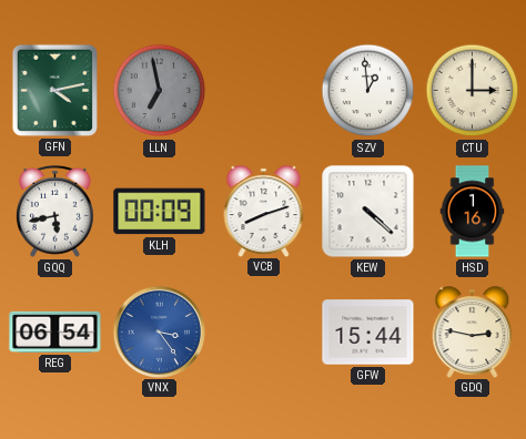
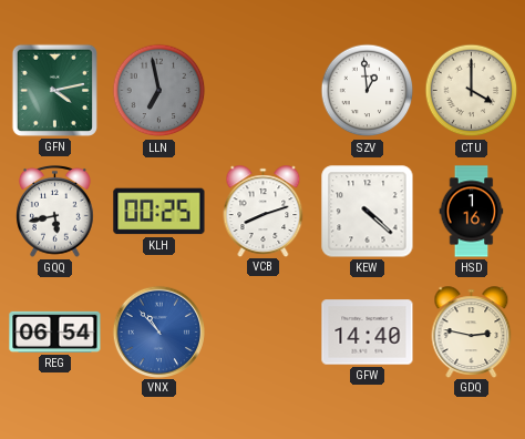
CTU: 3:00 -> 4:00 (472, 91)
KLH: 00:09 -> 00:25 (159, 212)
VNX: 3:24 -> 10:53 (158, 331)
GFW: 15:44 -> 14:40 (368, 333)
